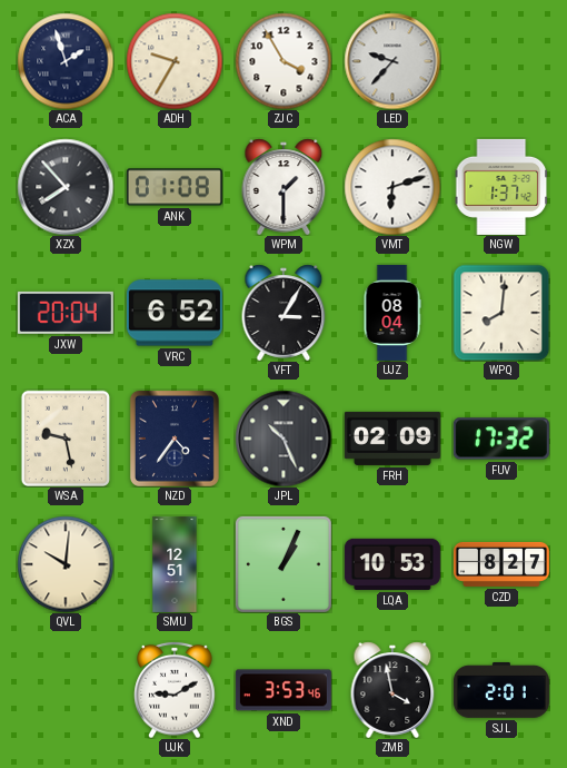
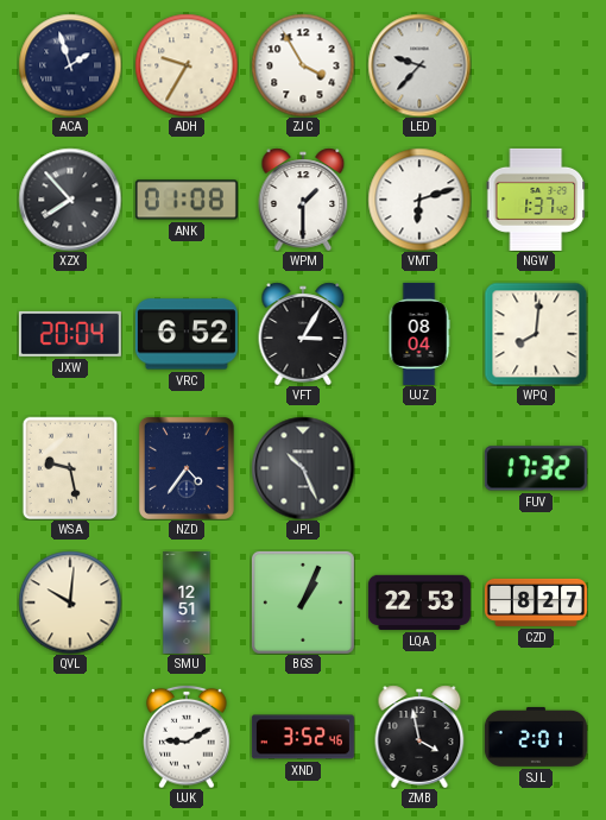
FRH: 02:09 -> none (392, 439)
LQA: 10:53 -> 22:53 (419, 603)
XND: 3:53 -> 3:52 (303, 737)
